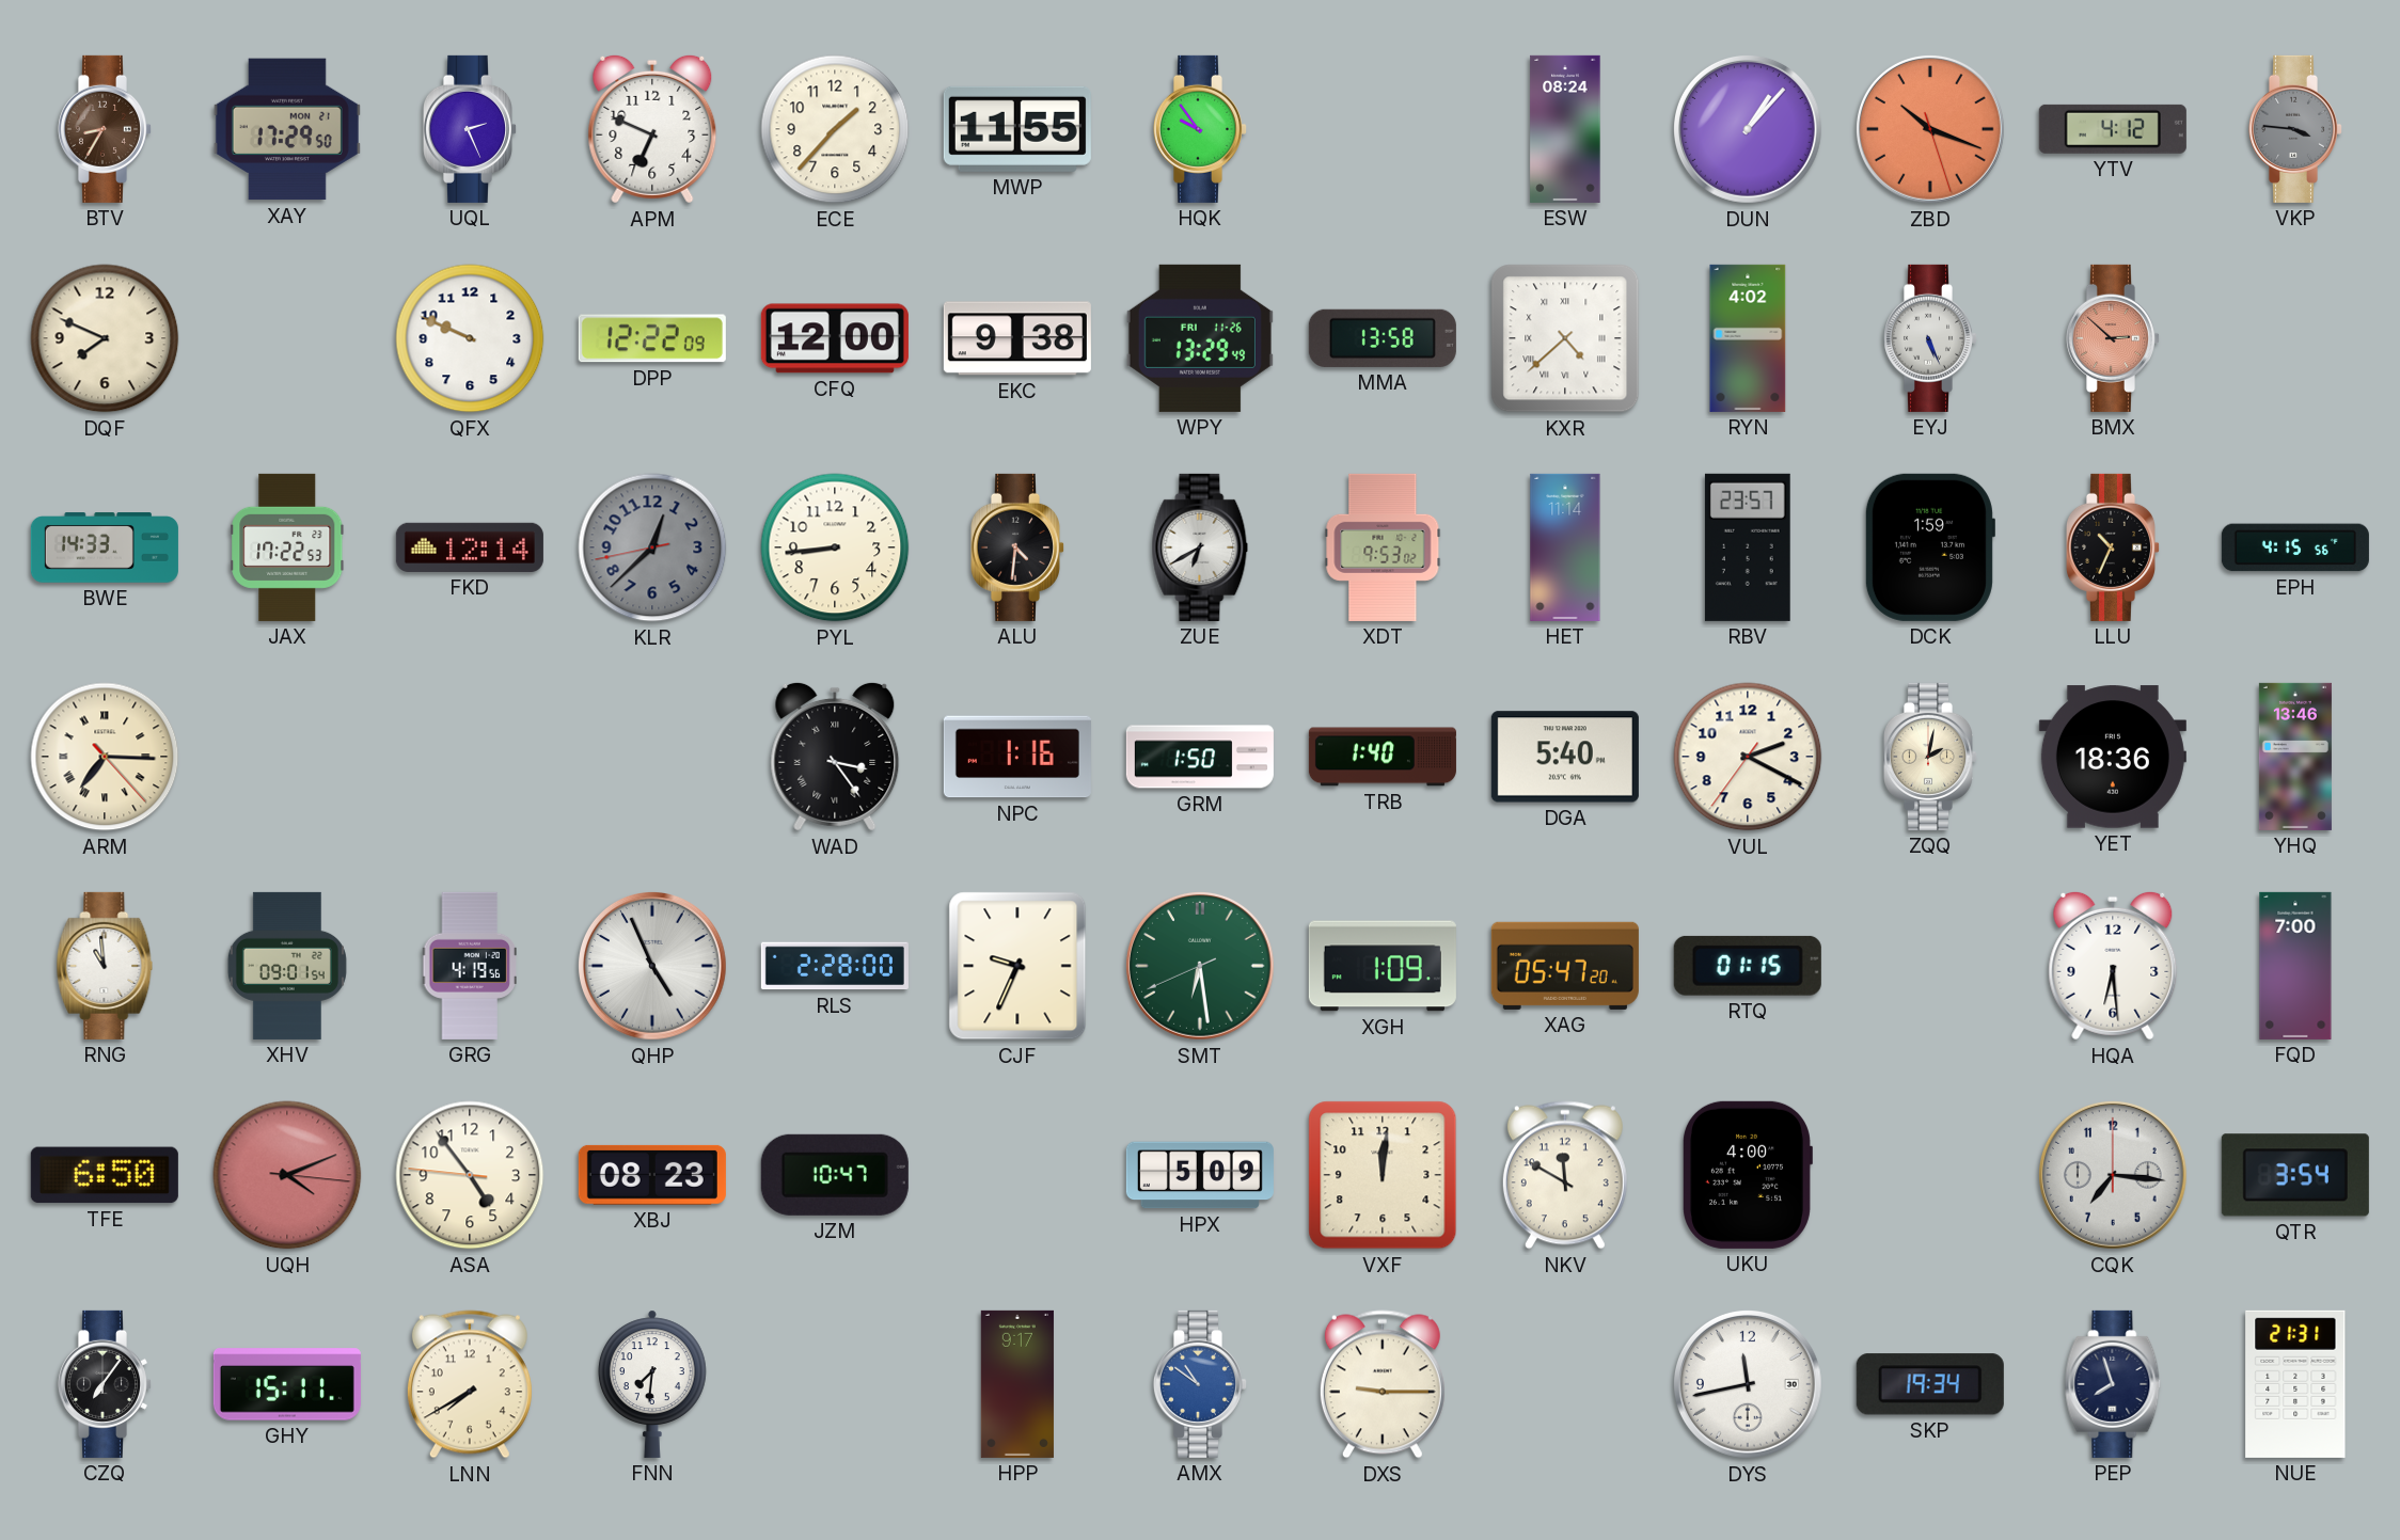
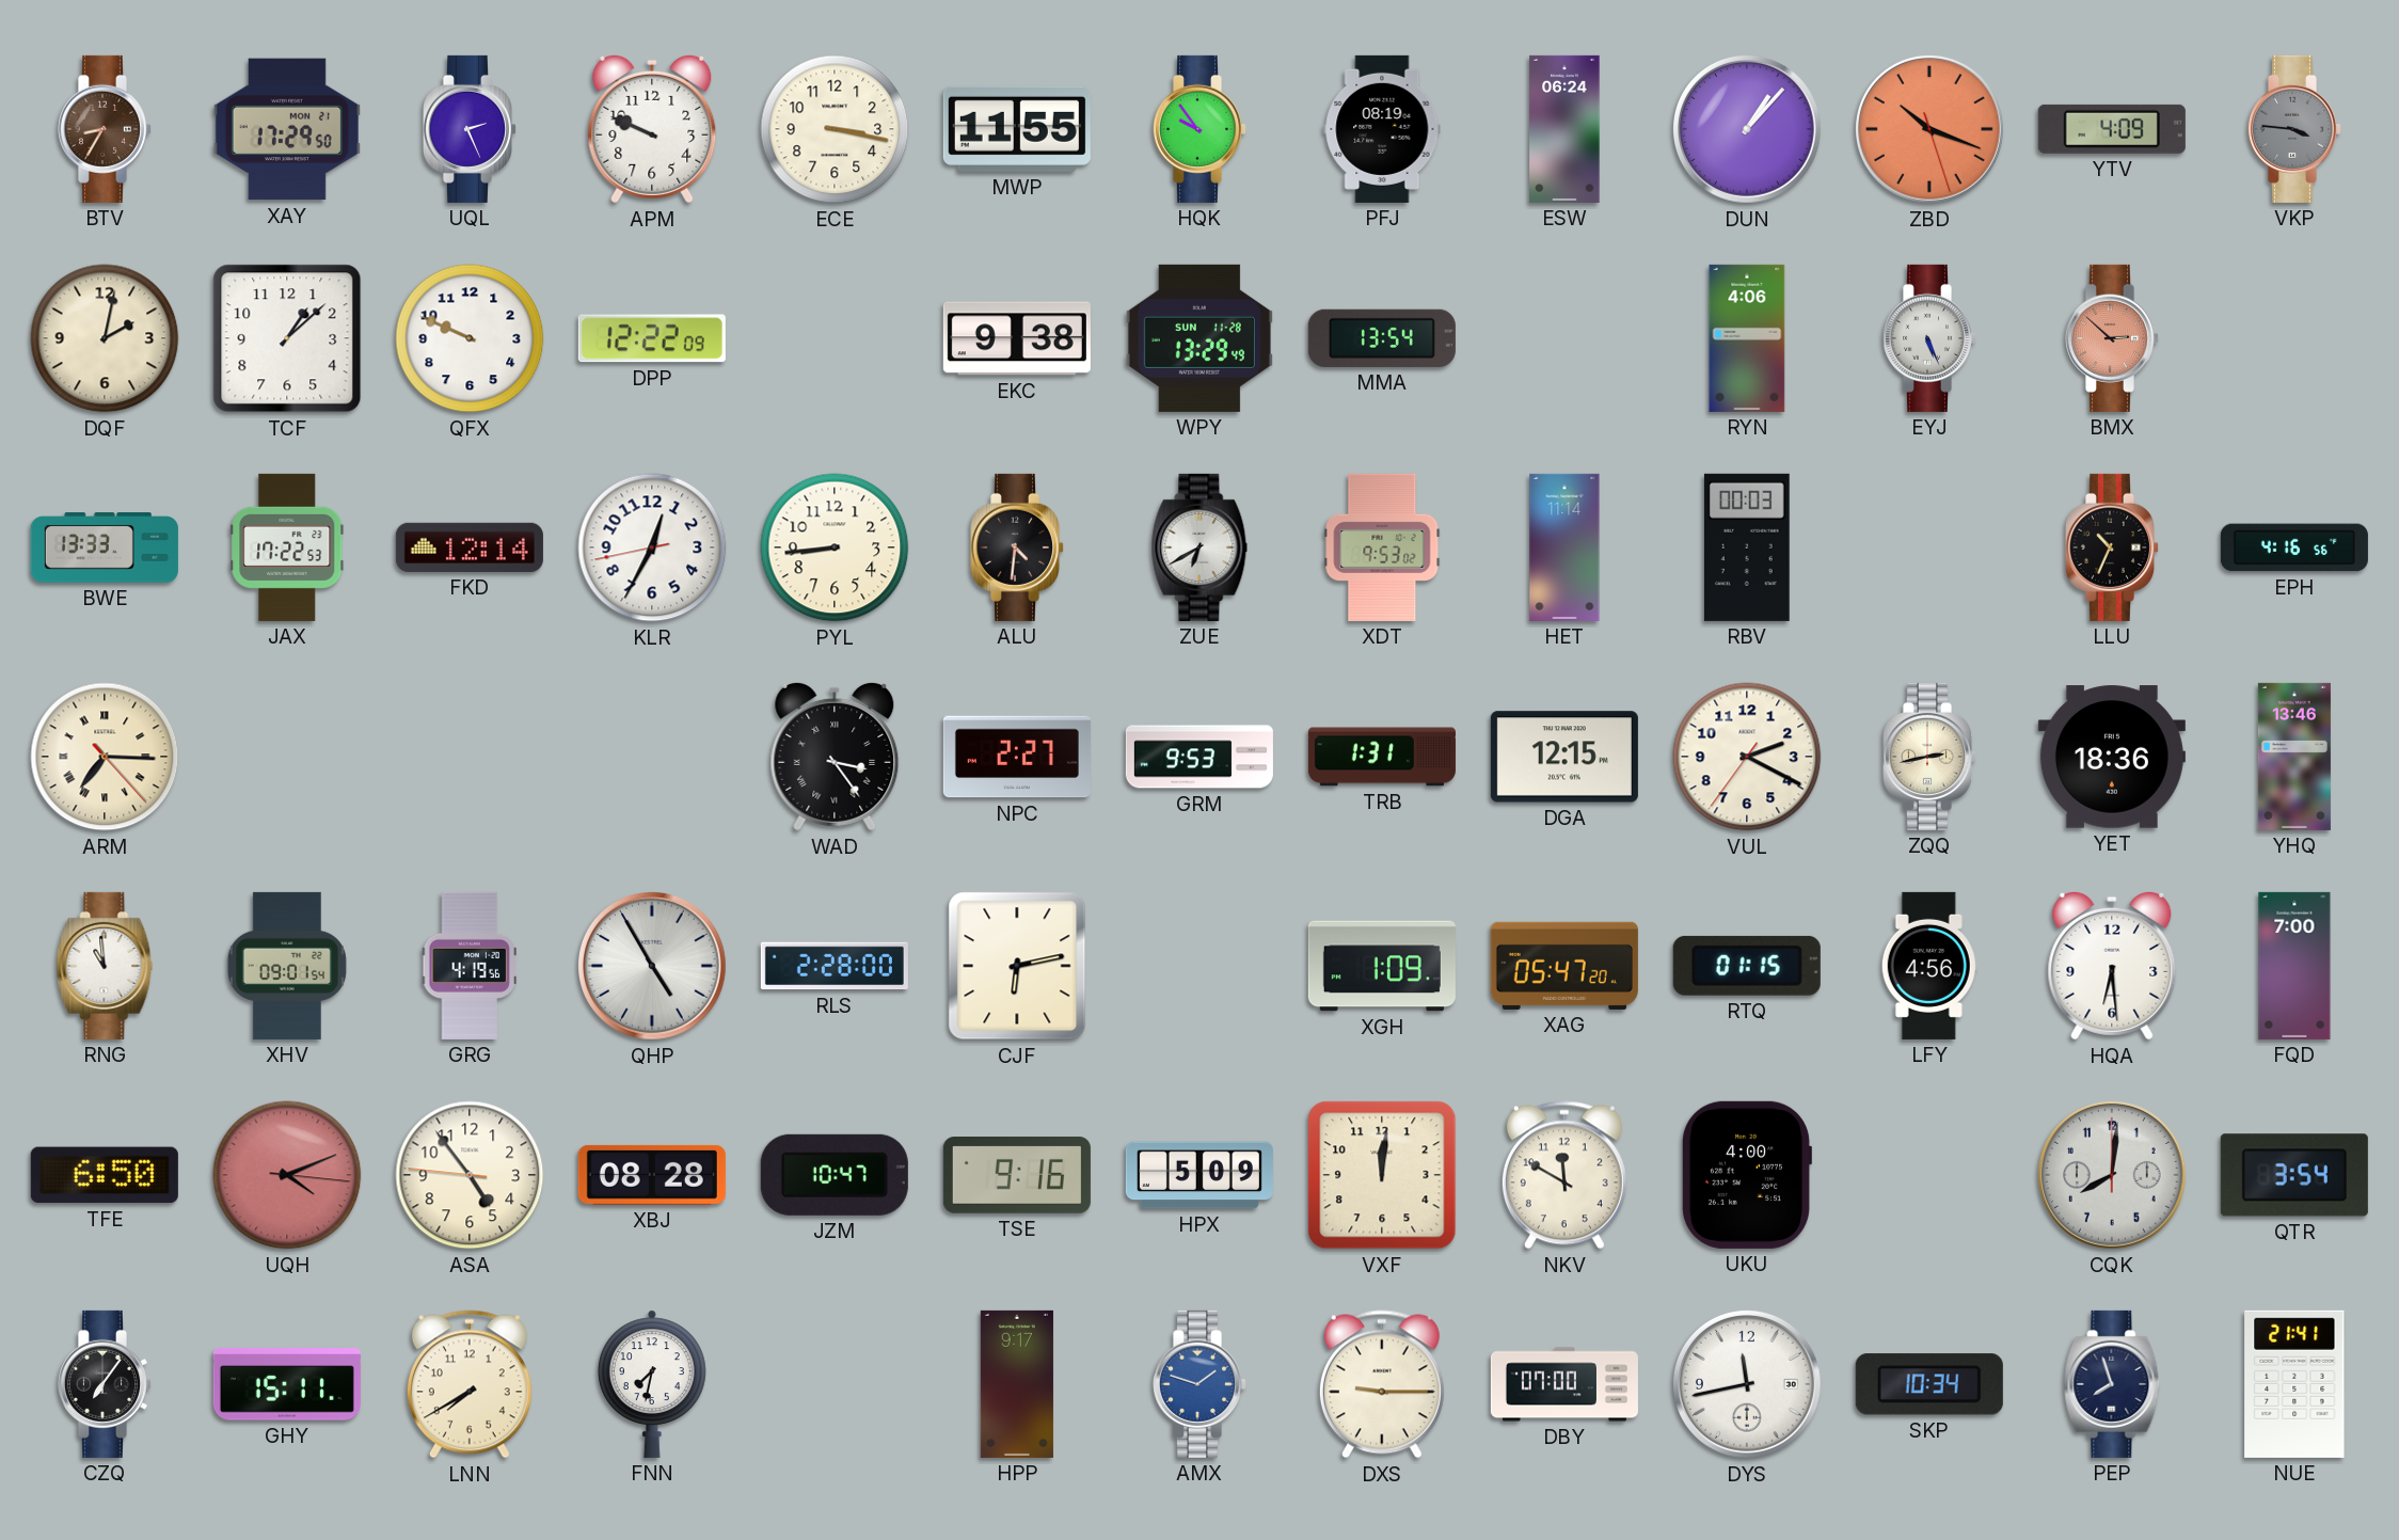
APM: 6:49 -> 9:49 (652, 129)
ECE: 1:37 -> 3:17 (835, 129)
PFJ: none -> 08:19 (1382, 129)
ESW: 08:24 -> 06:24 (1564, 129)
YTV: 4:12 -> 4:09 (2112, 129)
DQF: 7:49 -> 2:02 (105, 338)
TCF: none -> 1:08 (287, 338)
CFQ: 12:00 -> none (835, 338)
WPY date: FRI 11-26 -> SUN 11-28 (1199, 338)
MMA: 13:58 -> 13:54 (1382, 338)
KXR: 4:38 -> none (1565, 338)
RYN: 4:02 -> 4:06 (1747, 338)
BWE: 14:33 -> 13:33 (105, 547)
KLR: 12:37 -> 12:34 (652, 547)
KLR dial: grey -> white (652, 547)
RBV: 23:57 -> 00:03 (1747, 547)
DCK: 1:59 -> none (1929, 547)
EPH: 4:15 -> 4:16 (2294, 547)
NPC: 1:16 -> 2:27 (1017, 757)
GRM: 1:50 -> 9:53 (1199, 757)
TRB: 1:40 -> 1:31 (1382, 757)
DGA: 5:40 -> 12:15 (1564, 757)
ZQQ: 2:02 -> 2:43 (1928, 757)
QHP: 4:56 -> 4:55 (652, 966)
CJF: 9:34 -> 6:13 (1017, 966)
SMT: 6:28 -> none (1200, 966)
LFY: none -> 4:56 (1929, 966)
XBJ: 08:23 -> 08:28 (652, 1175)
TSE: none -> 9:16 (1017, 1176)
CQK: 7:16 -> 8:01 (2112, 1175)
FNN: 7:31 -> 7:32 (652, 1384)
AMX: 10:51 -> 1:48 (1198, 1384)
DBY: none -> 07:00 (1564, 1384)
SKP: 19:34 -> 10:34 (1929, 1384)
NUE: 21:31 -> 21:41 (2294, 1384)
